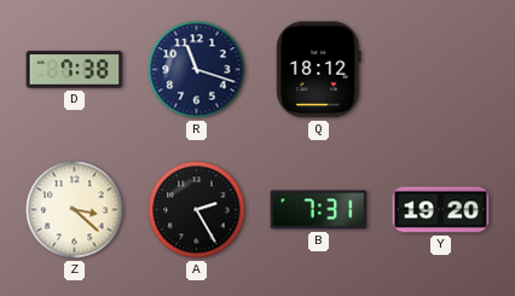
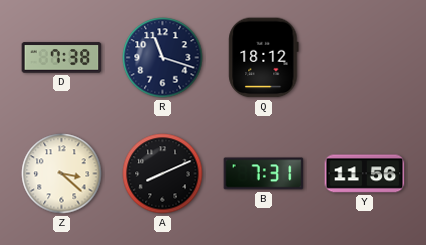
A: 2:25 -> 8:11 (163, 174)
Y: 19:20 -> 11:56 (365, 174)
